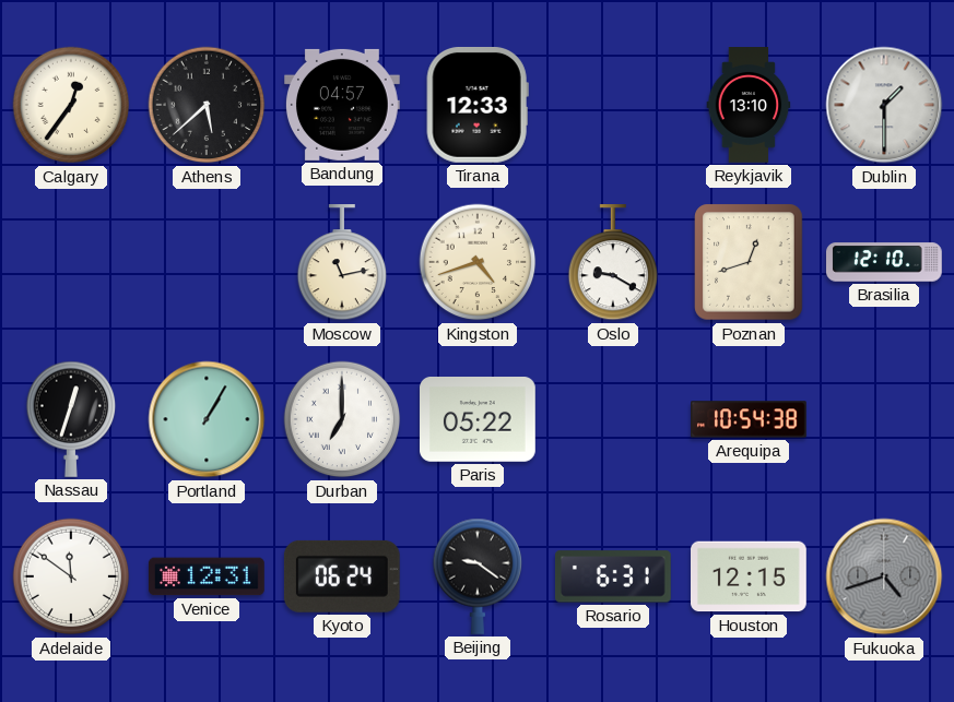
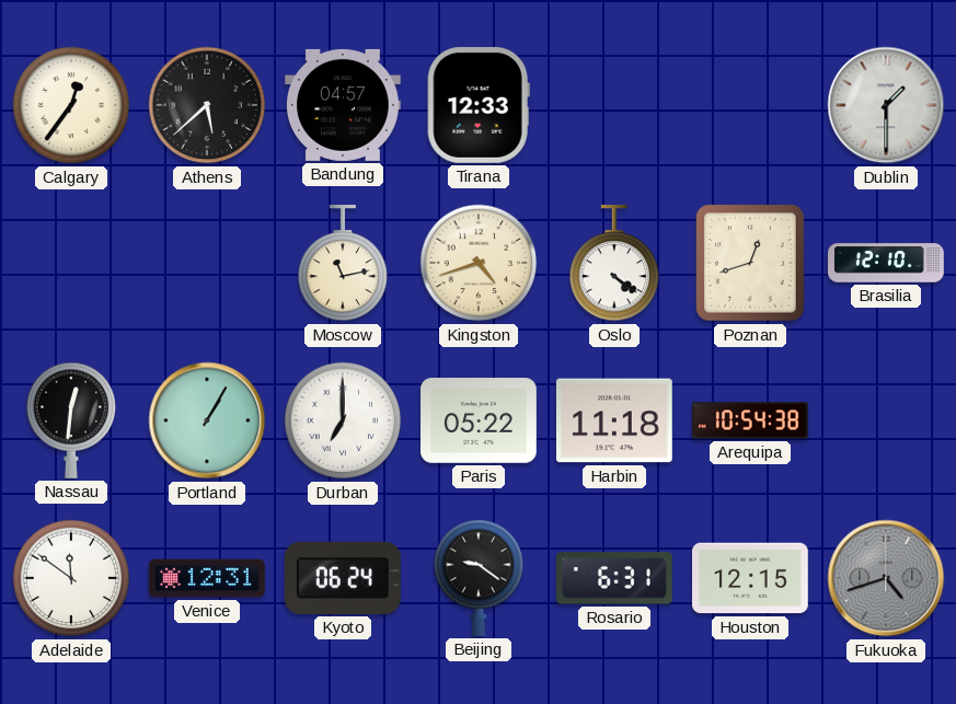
Reykjavik: 13:10 -> none (749, 106)
Oslo: 9:20 -> 4:21 (614, 264)
Nassau: 12:33 -> 12:31 (71, 420)
Harbin: none -> 11:18 (614, 420)
